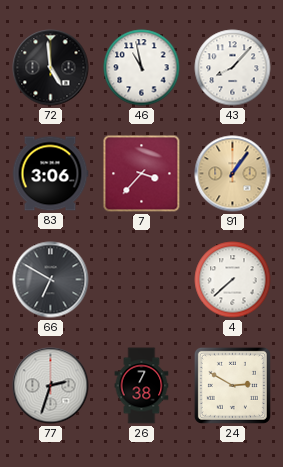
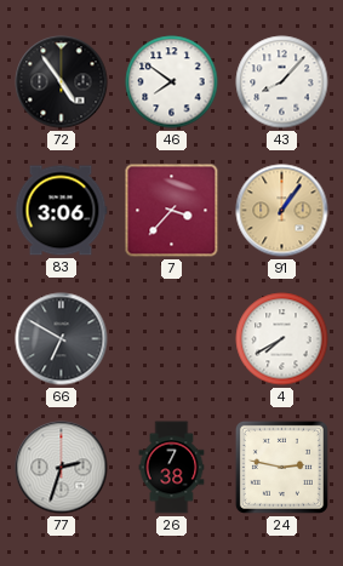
72: 4:59 -> 4:54 (62, 82)
46: 10:58 -> 7:51 (172, 82)
4: 7:38 -> 7:40 (282, 339)
24: 2:50 -> 2:47 (281, 467)
